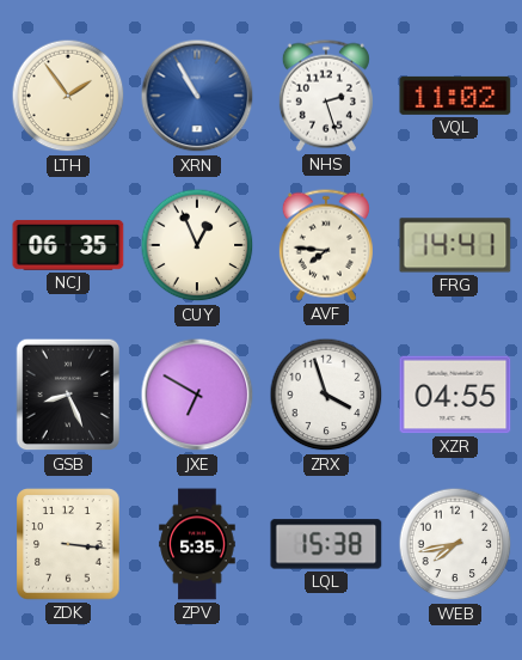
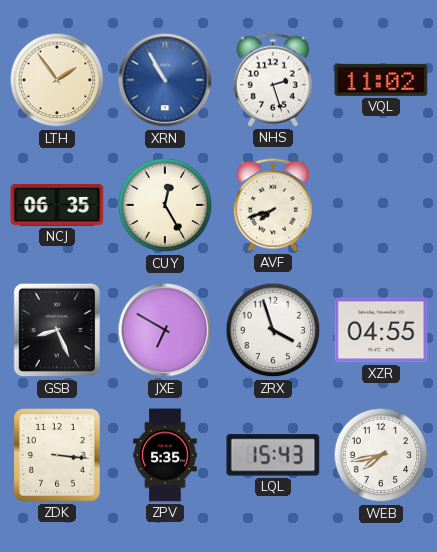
CUY: 12:56 -> 12:25 (165, 205)
AVF: 7:46 -> 7:42 (273, 205)
FRG: 14:41 -> none (455, 245)
LQL: 15:38 -> 15:43 (273, 455)
